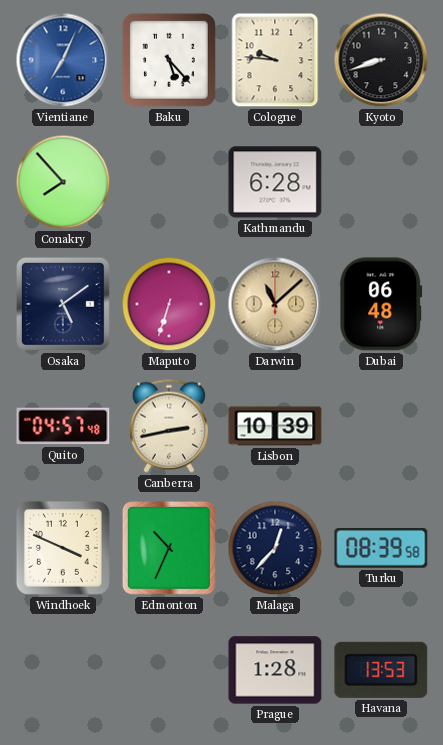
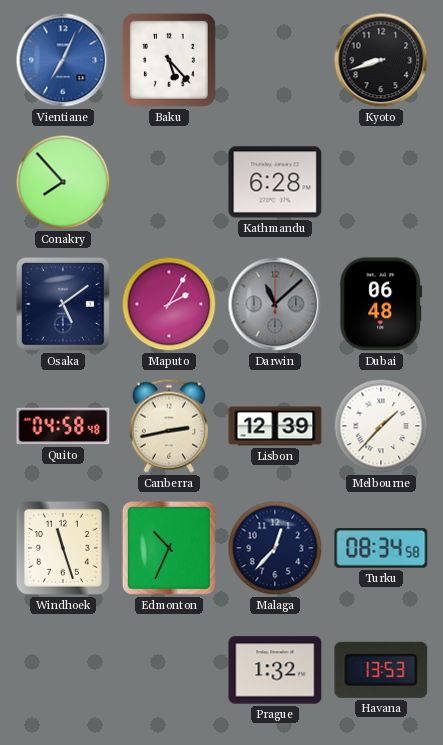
Cologne: 9:46 -> none (275, 60)
Maputo: 6:33 -> 2:05 (169, 304)
Darwin dial: champagne -> grey (275, 304)
Quito: 04:57 -> 04:58 (63, 426)
Lisbon: 10:39 -> 12:39 (275, 426)
Melbourne: none -> 1:37 (381, 426)
Windhoek: 3:49 -> 11:27 (63, 548)
Turku: 08:39 -> 08:34 (381, 549)
Prague: 1:28 -> 1:32 (275, 670)
